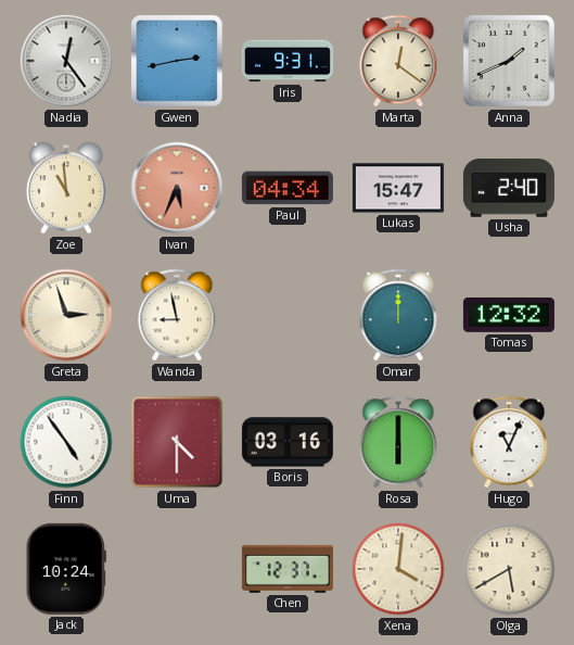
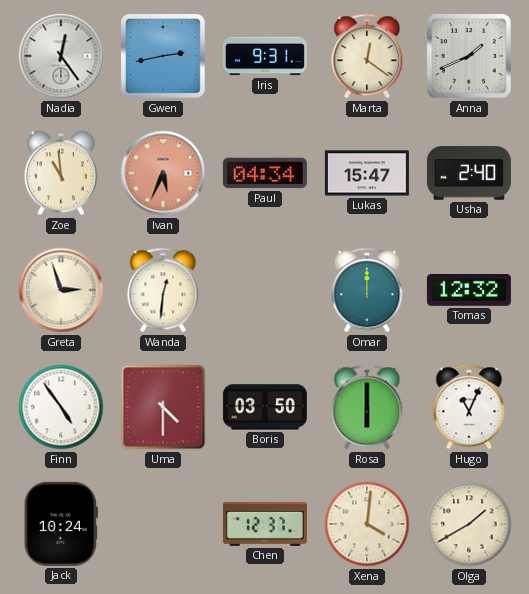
Wanda: 8:58 -> 12:31 (163, 290)
Boris: 03:16 -> 03:50 (265, 407)
Olga: 5:40 -> 1:40 (469, 524)
